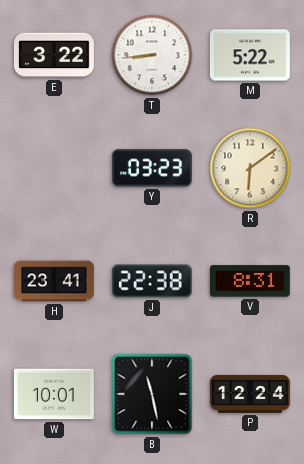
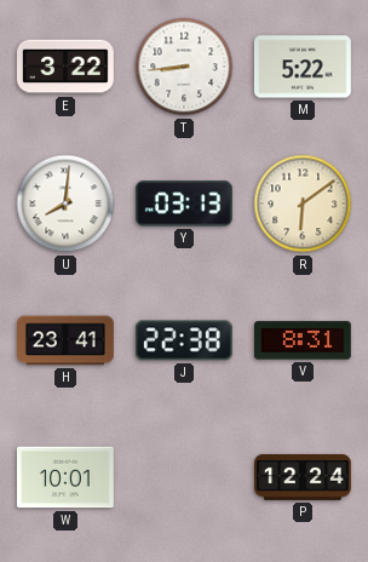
U: none -> 8:01 (65, 203)
Y: 03:23 -> 03:13 (184, 203)
B: 11:28 -> none (152, 394)
